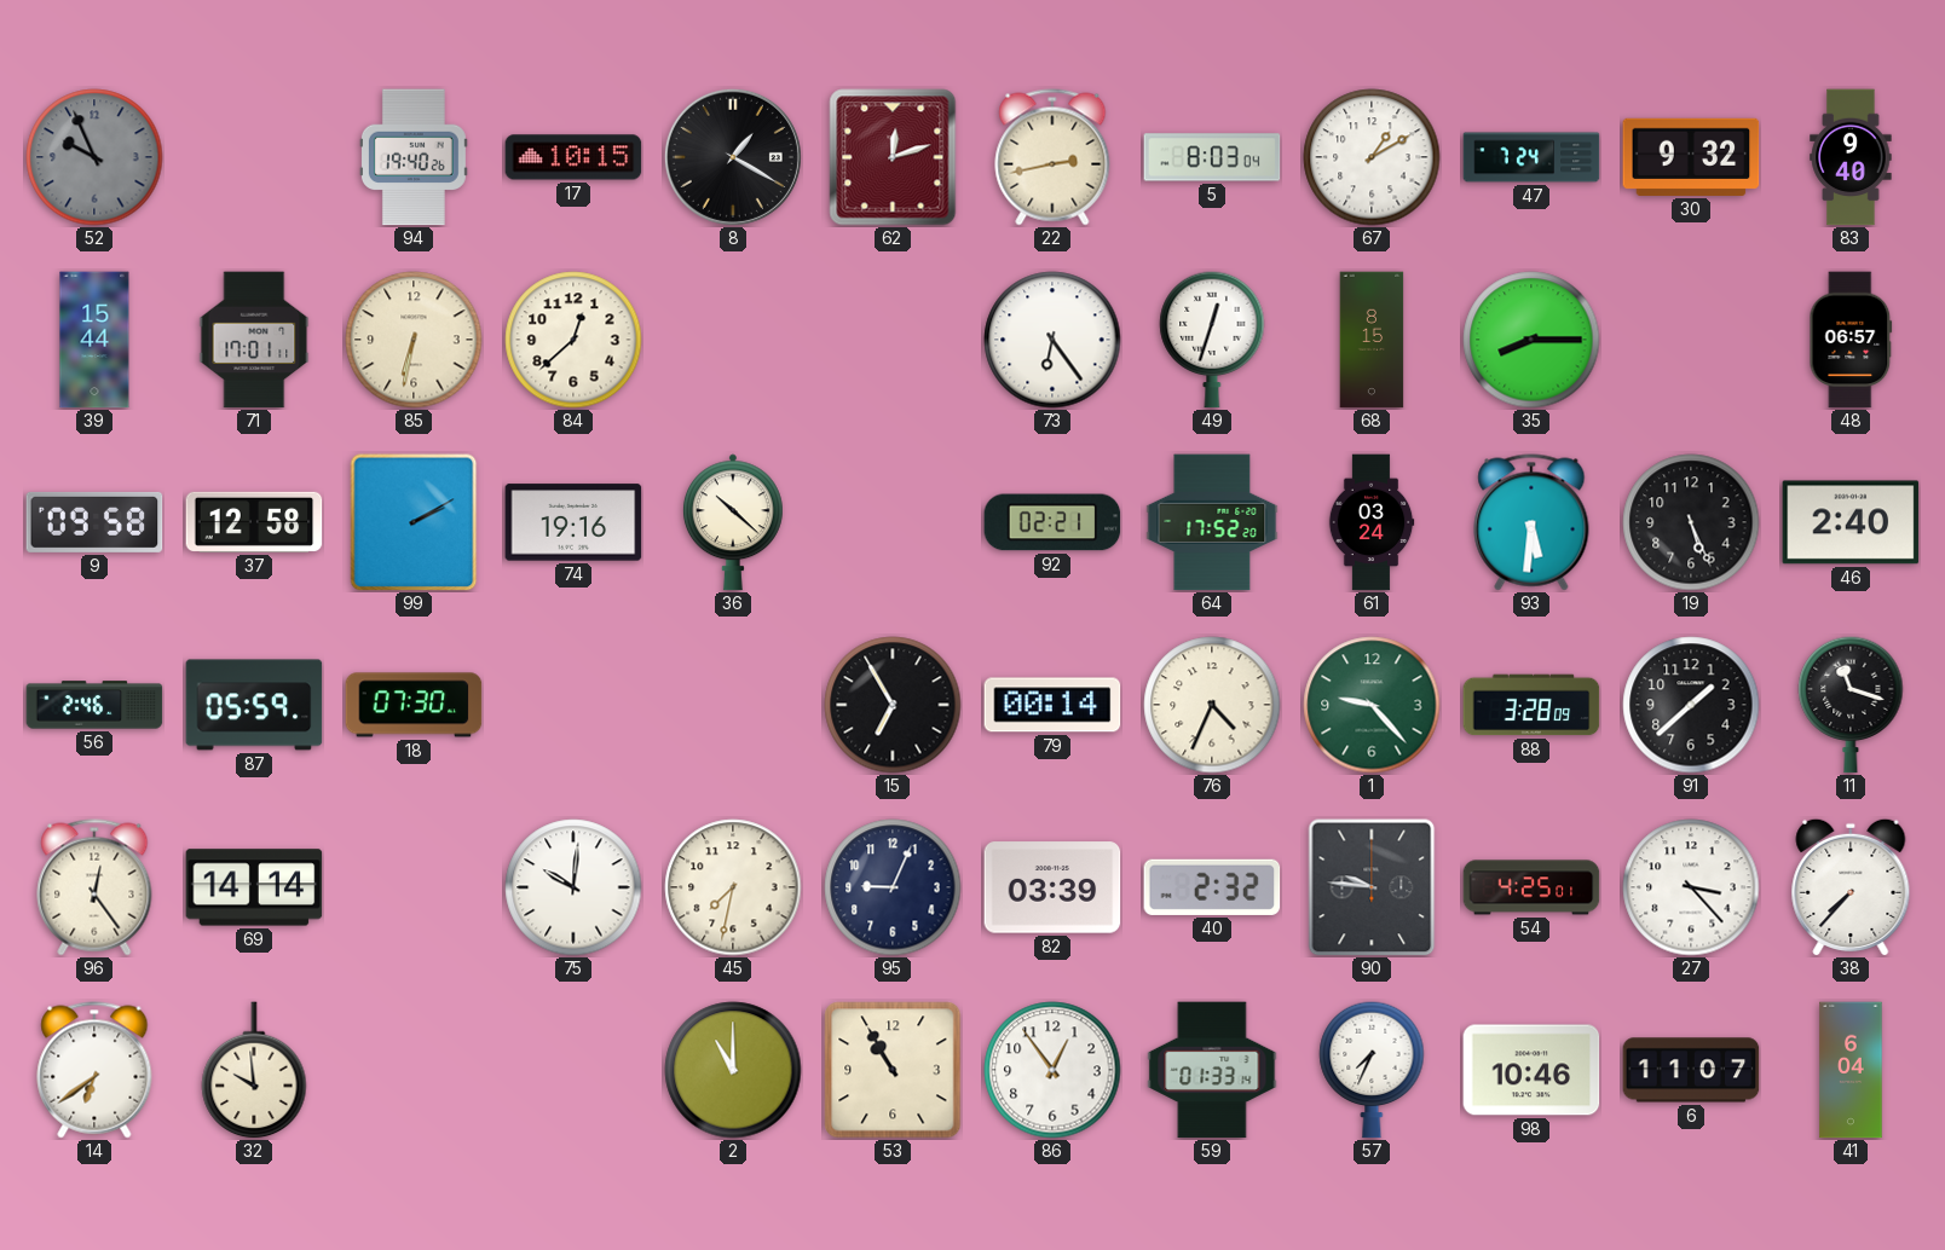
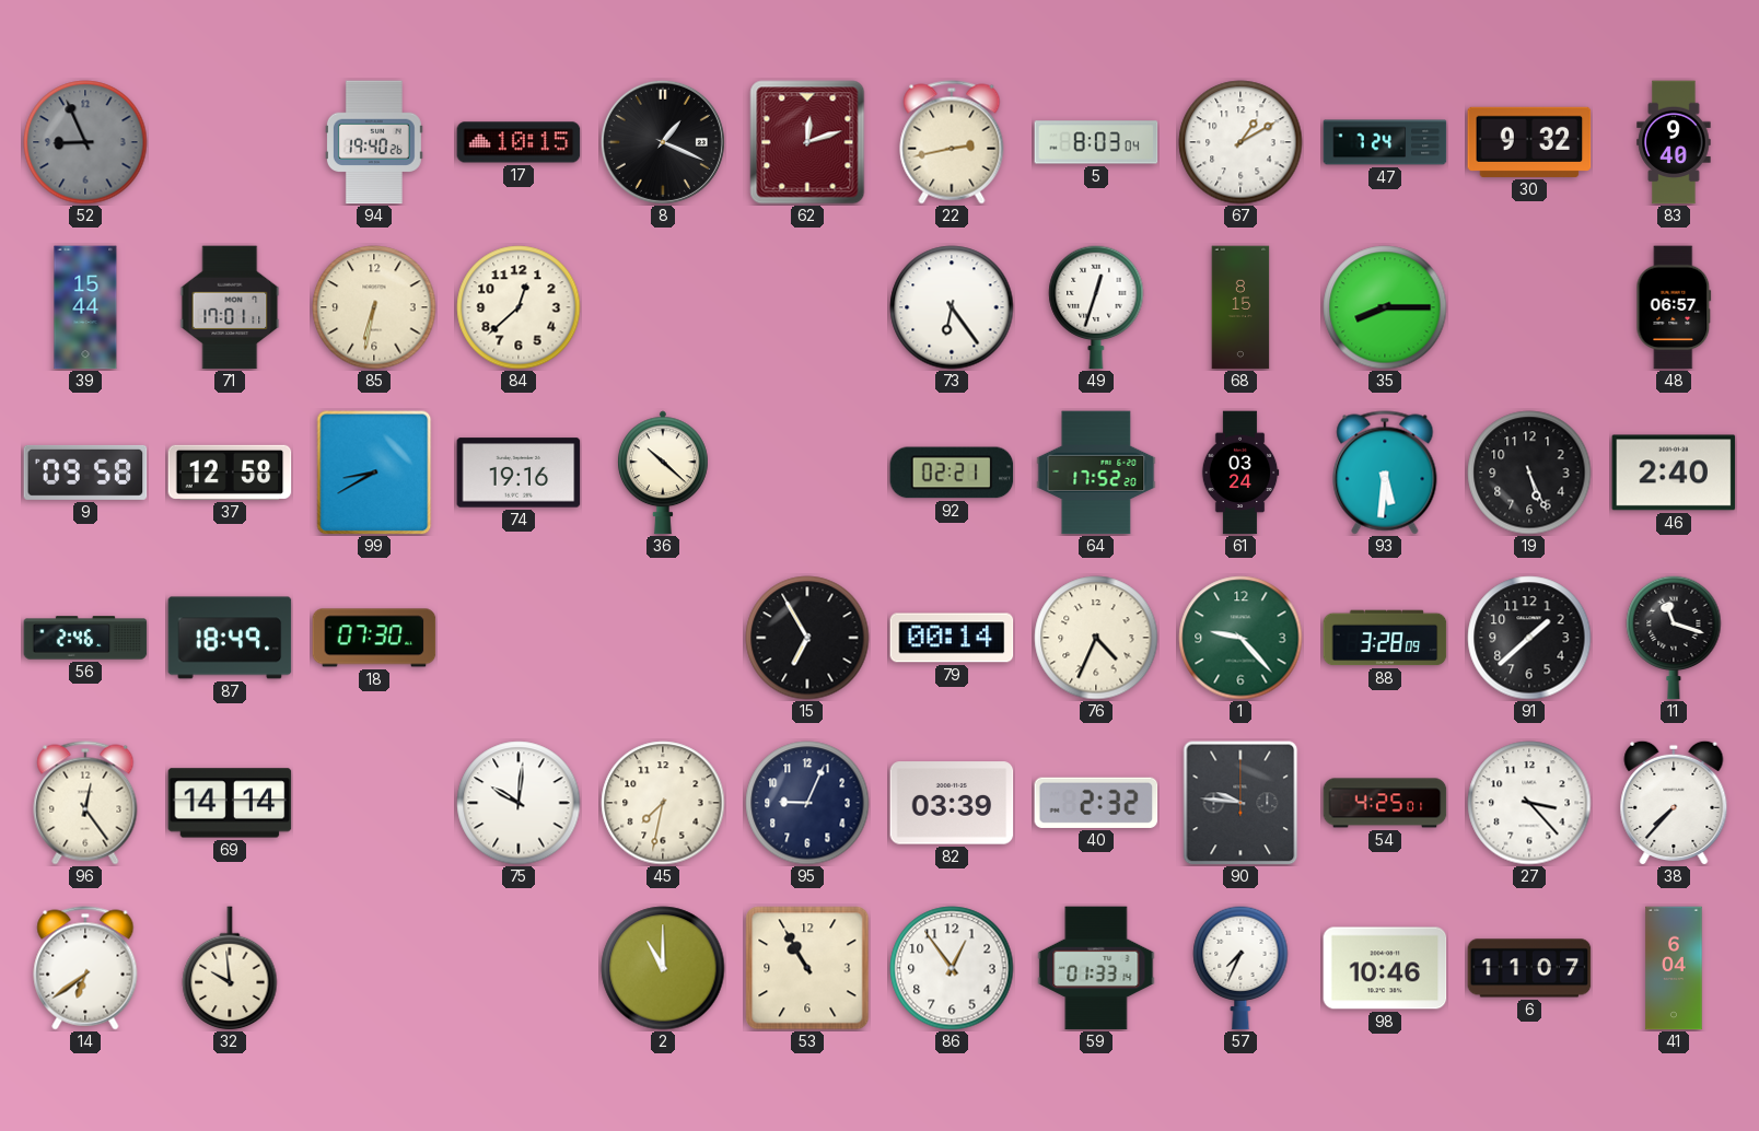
52: 9:56 -> 8:56 (85, 142)
8: 1:20 -> 1:19 (663, 142)
99: 2:10 -> 8:40 (374, 473)
87: 05:59 -> 18:49 (230, 638)
